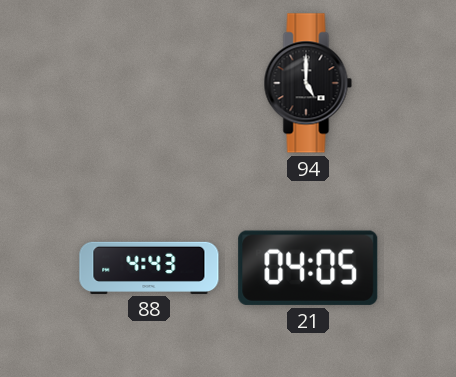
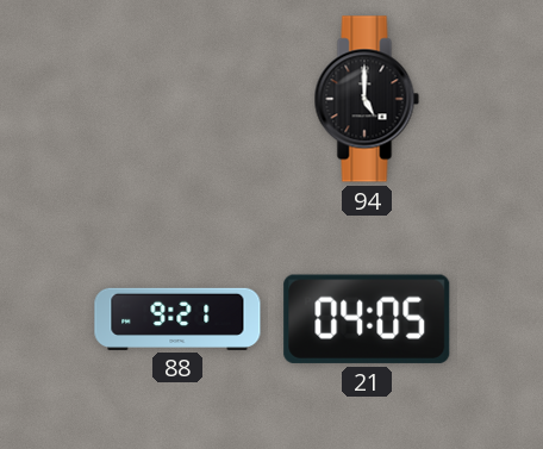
88: 4:43 -> 9:21 (177, 318)
